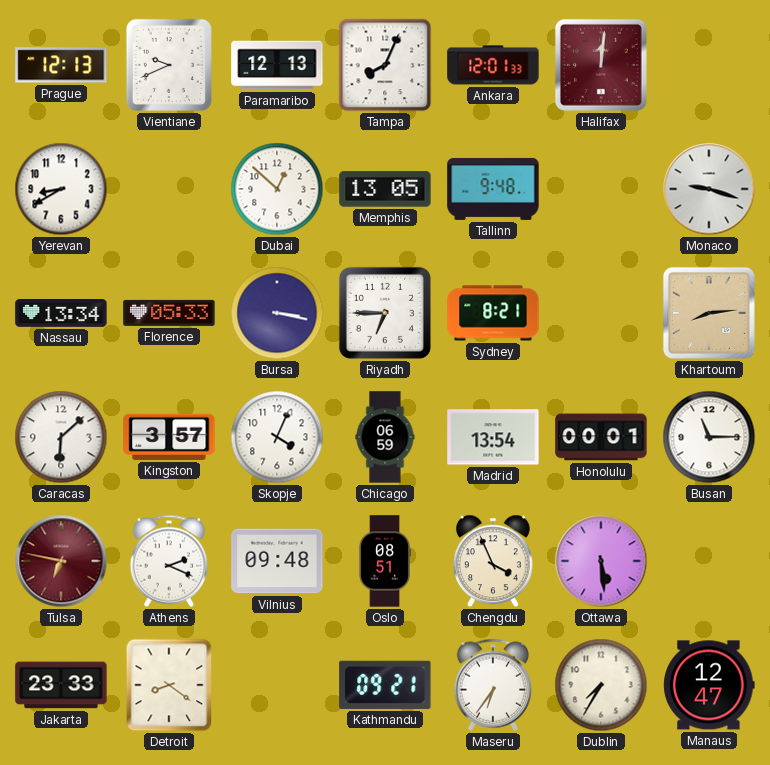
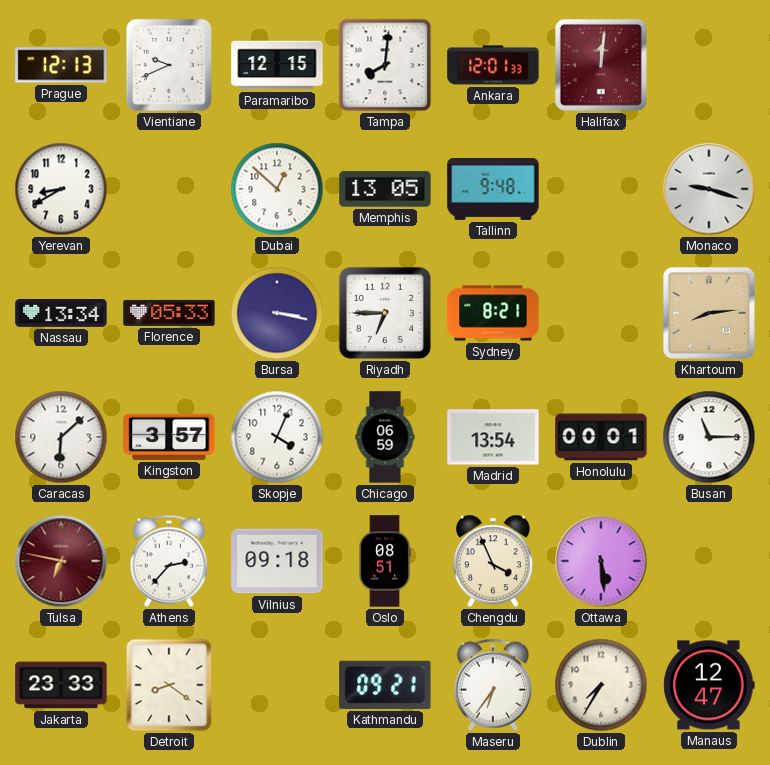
Paramaribo: 12:13 -> 12:15 (277, 65)
Tampa: 8:04 -> 8:01 (385, 65)
Athens: 2:19 -> 2:37 (169, 561)
Vilnius: 09:48 -> 09:18 (277, 561)
